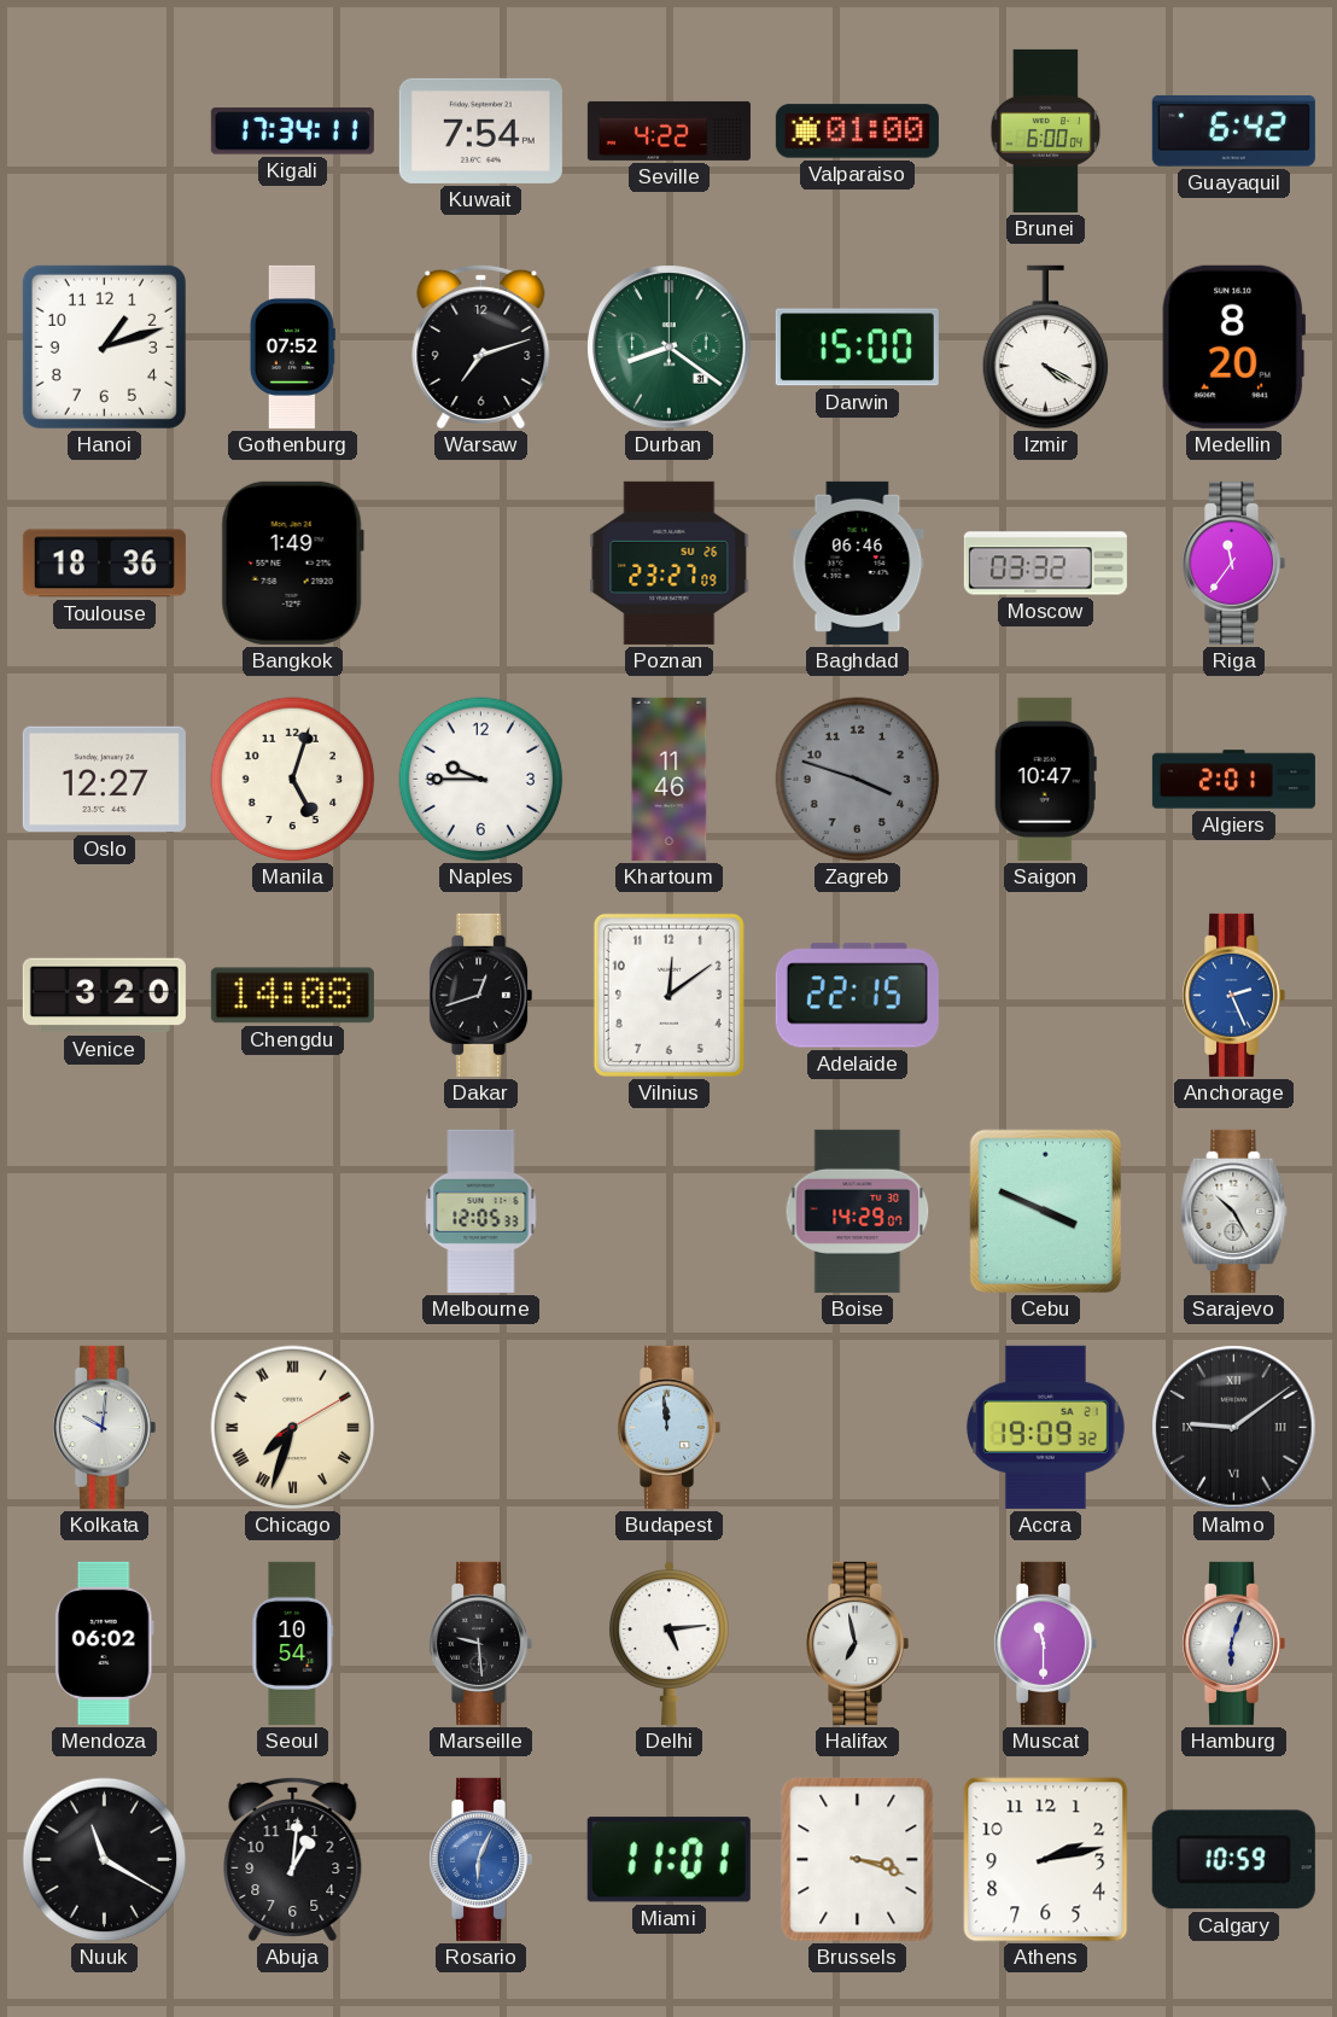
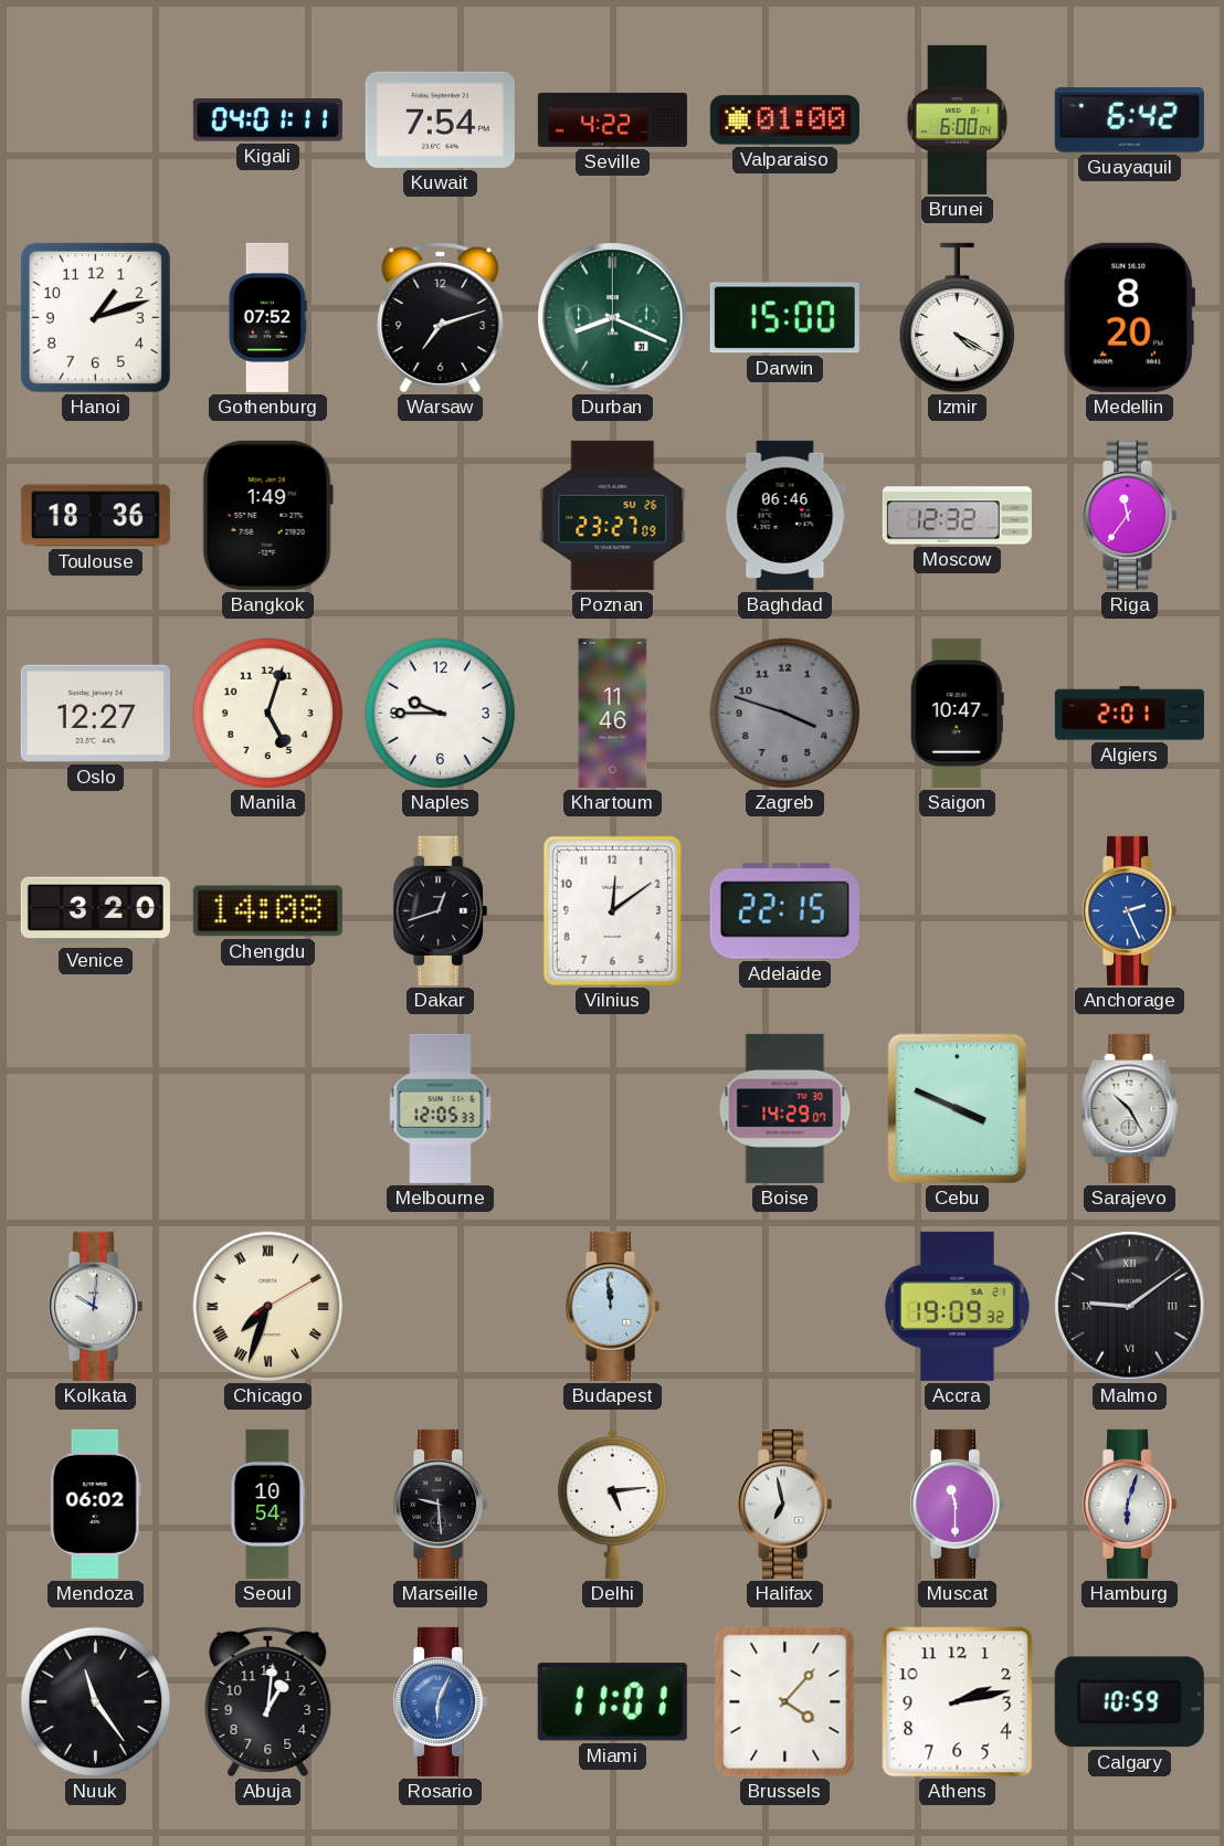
Kigali: 17:34 -> 04:01 (267, 120)
Durban: 8:21 -> 8:19 (613, 318)
Moscow: 03:32 -> 12:32 (957, 516)
Nuuk: 11:20 -> 11:24 (96, 1702)
Brussels: 3:18 -> 4:07 (785, 1702)
